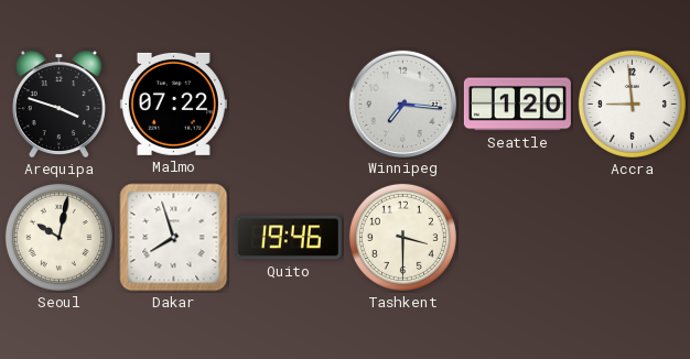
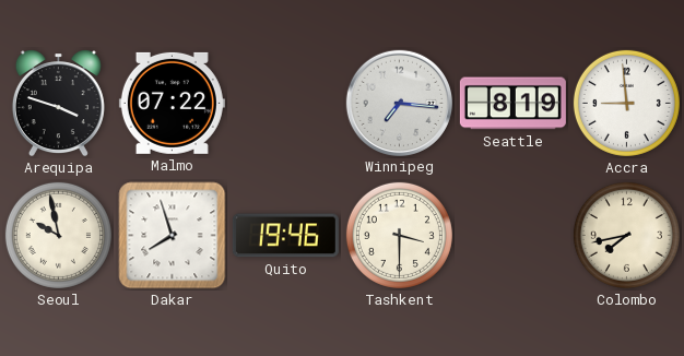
Seattle: 1:20 -> 8:19 (512, 104)
Seoul: 10:02 -> 9:58 (58, 235)
Colombo: none -> 7:43 (626, 235)
